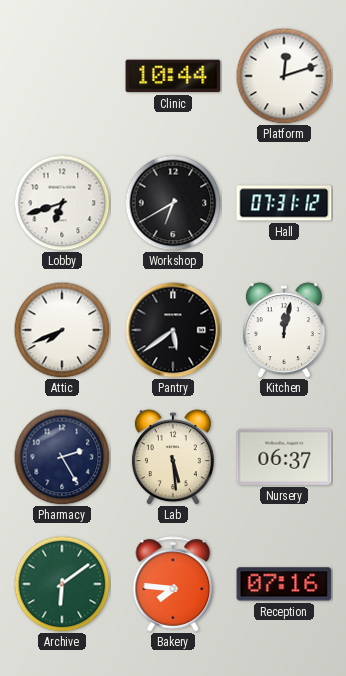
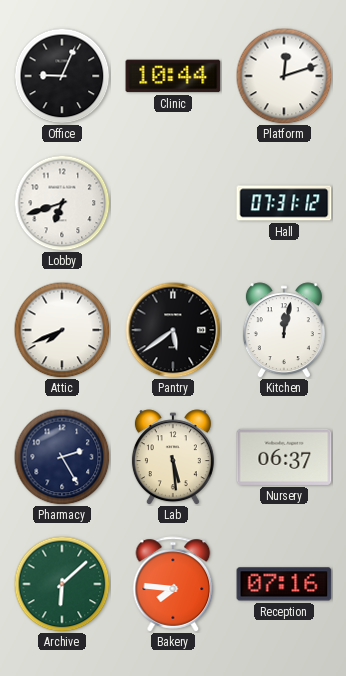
Office: none -> 9:04 (62, 76)
Workshop: 6:40 -> none (173, 203)
Archive: 6:09 -> 6:08 (62, 584)
